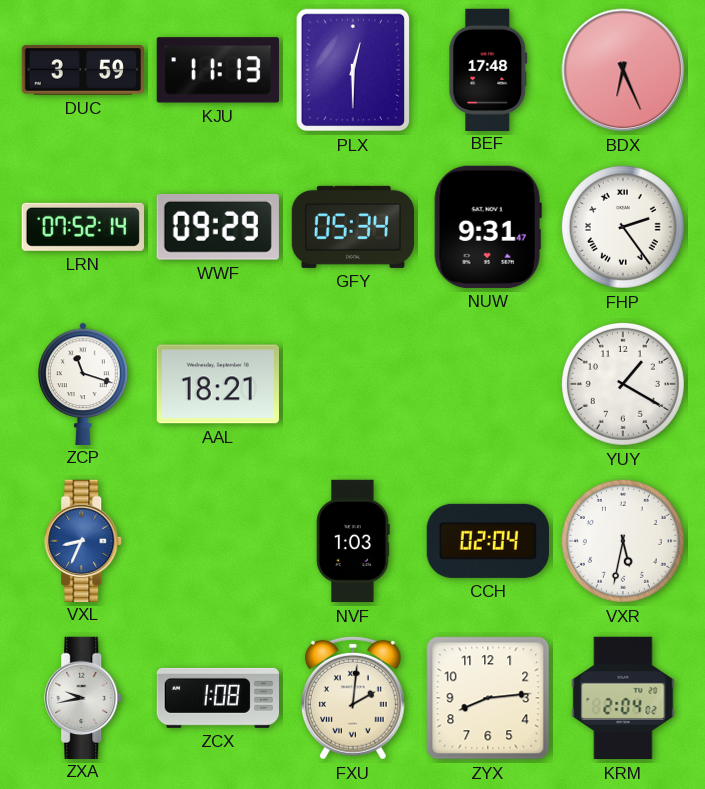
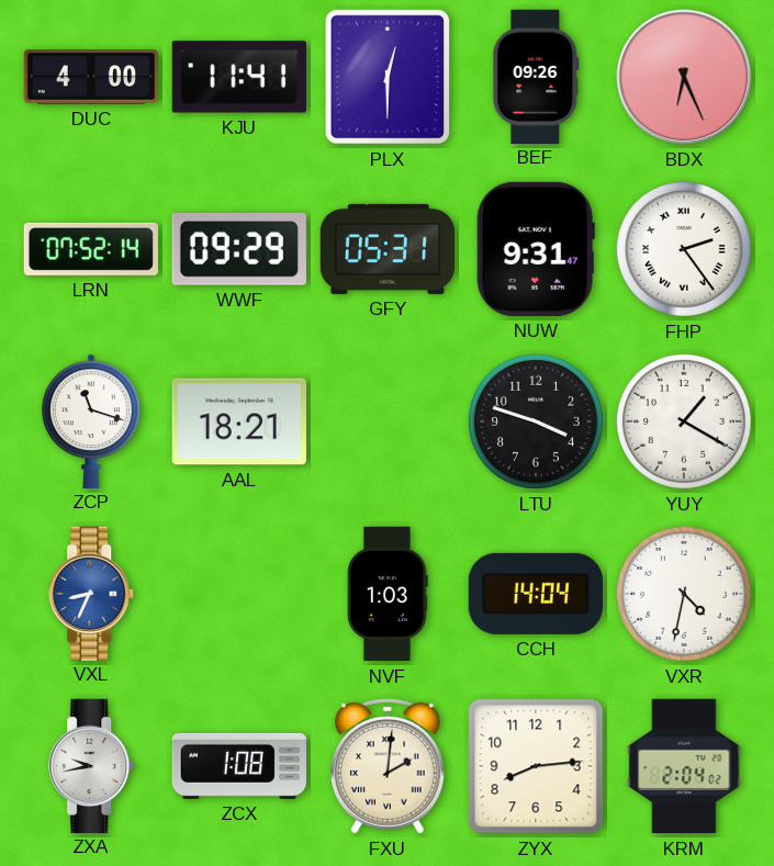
DUC: 3:59 -> 4:00 (90, 77)
KJU: 11:13 -> 11:41 (239, 77)
BEF: 17:48 -> 09:26 (536, 76)
GFY: 05:34 -> 05:31 (386, 249)
LTU: none -> 3:48 (536, 421)
CCH: 02:04 -> 14:04 (536, 594)
VXR: 5:32 -> 4:32 (684, 594)
